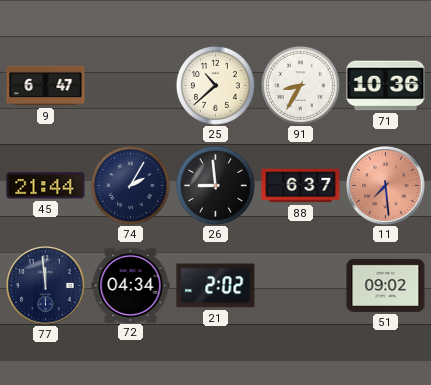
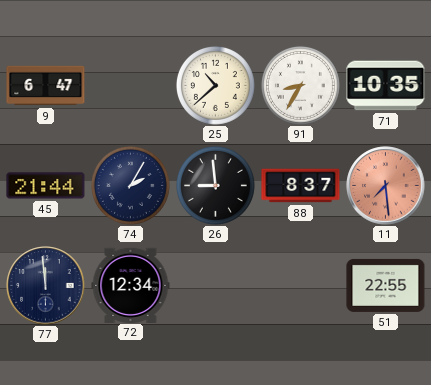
71: 10:36 -> 10:35 (386, 86)
88: 6:37 -> 8:37 (301, 186)
72: 04:34 -> 12:34 (131, 285)
21: 2:02 -> none (216, 286)
51: 09:02 -> 22:55 (386, 285)
